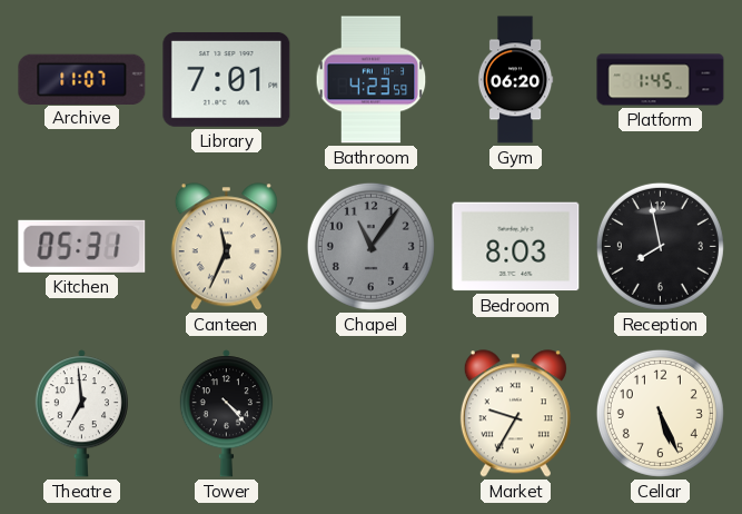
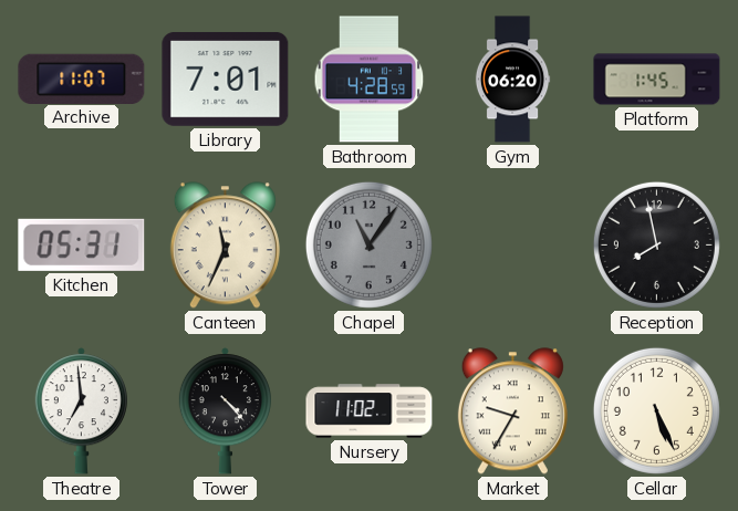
Bathroom: 4:23 -> 4:28 (370, 80)
Bedroom: 8:03 -> none (516, 247)
Nursery: none -> 11:02 (370, 411)
